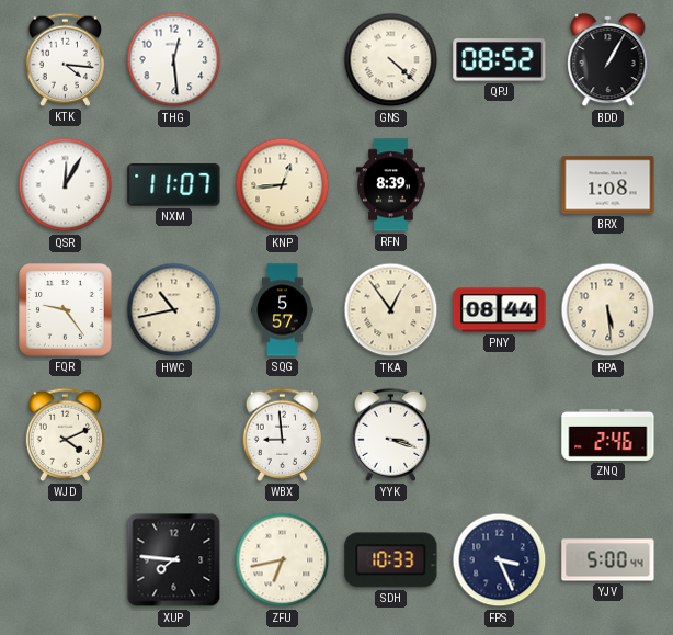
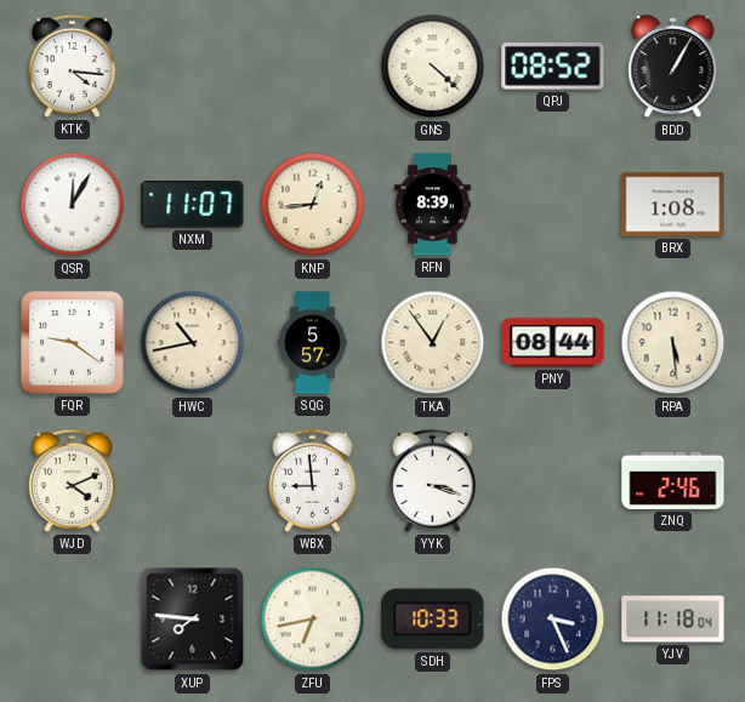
THG: 12:29 -> none (174, 60)
FQR: 9:24 -> 9:21 (73, 343)
YJV: 5:00 -> 11:18 (673, 620)
